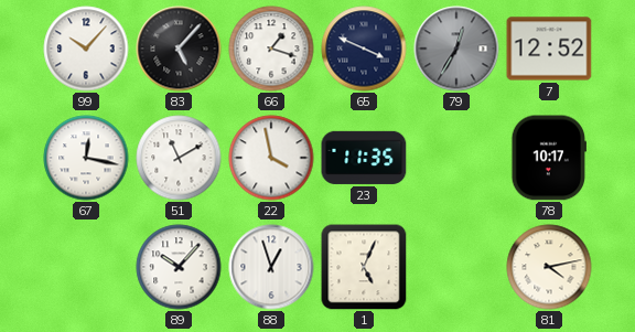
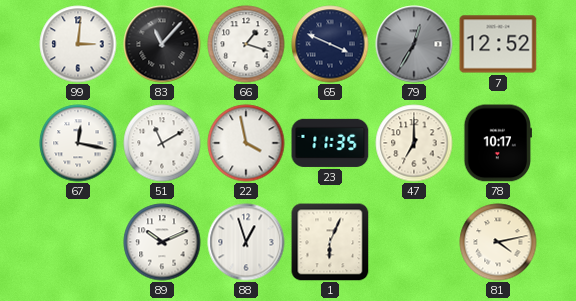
99: 10:07 -> 3:01 (78, 44)
83: 5:07 -> 11:07 (162, 44)
47: none -> 7:00 (414, 143)
89: 10:07 -> 10:11 (162, 242)
1: 5:04 -> 6:04 (330, 242)
